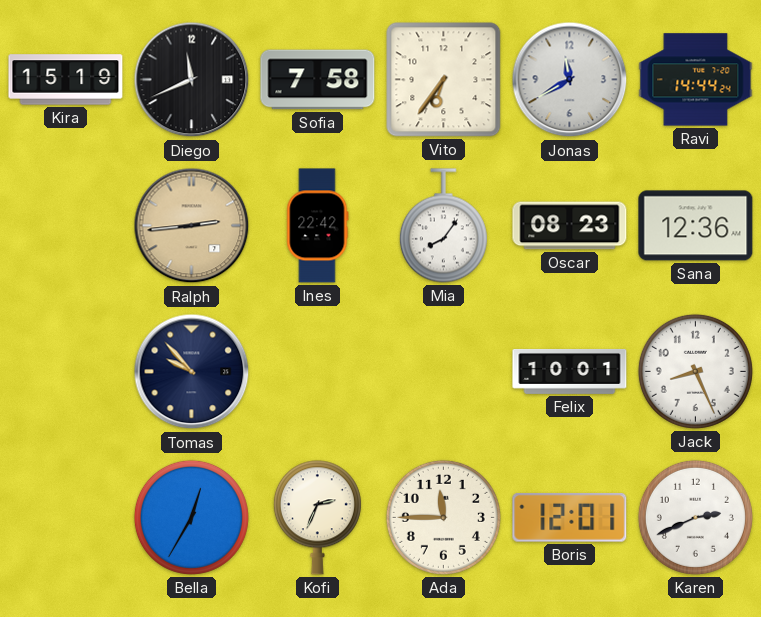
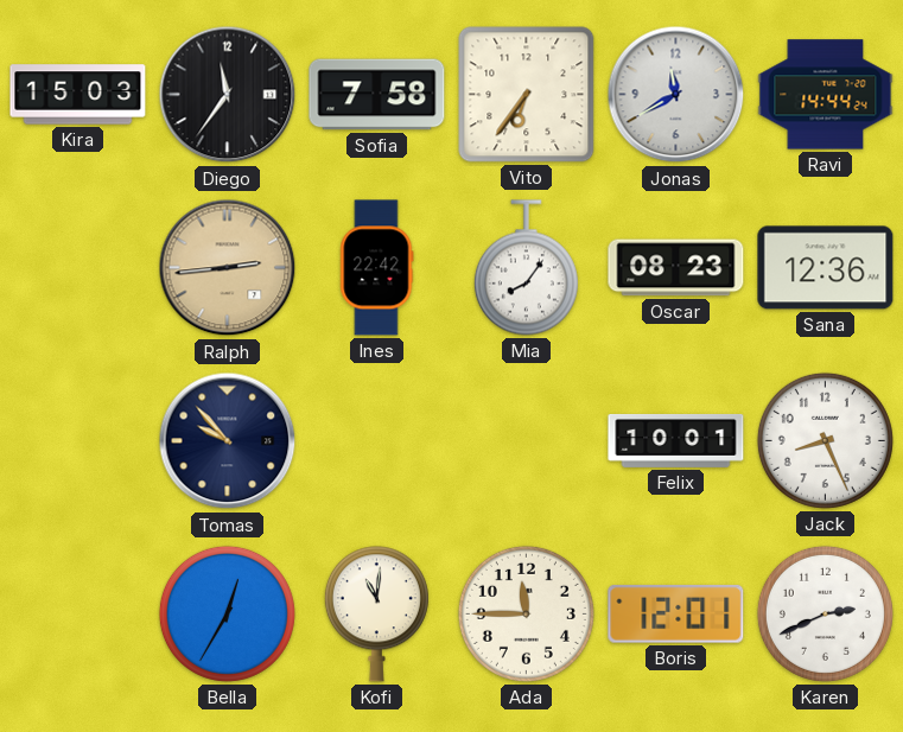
Kira: 15:19 -> 15:03 (78, 95)
Diego: 11:41 -> 11:36 (228, 95)
Kofi: 2:34 -> 11:01 (376, 615)
